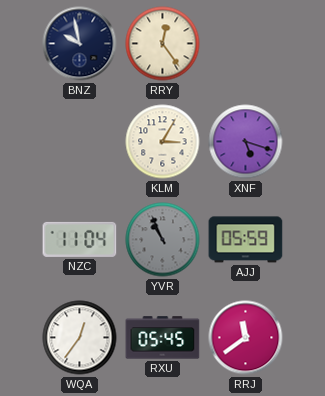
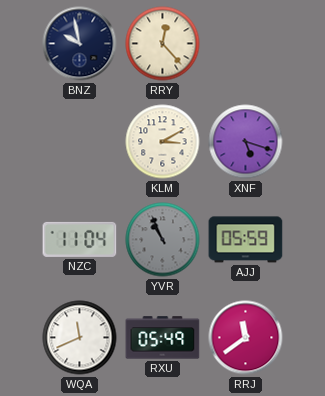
RRY: 12:24 -> 12:23 (163, 44)
KLM: 3:05 -> 3:10 (163, 142)
WQA: 12:36 -> 11:41 (80, 338)
RXU: 05:45 -> 05:49 (163, 338)
